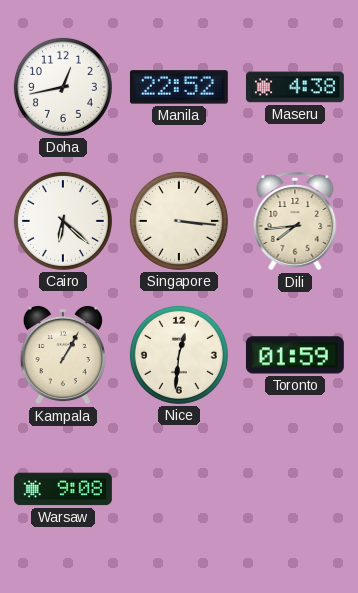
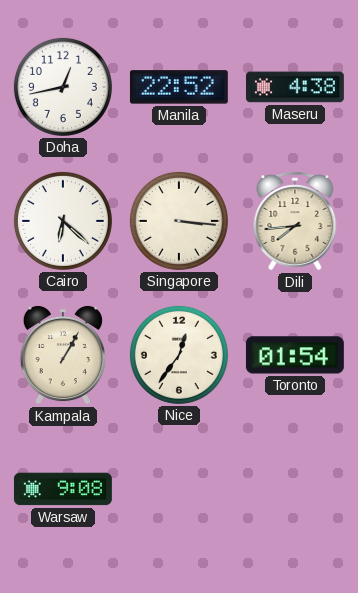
Nice: 12:31 -> 12:36 (179, 355)
Toronto: 01:59 -> 01:54 (295, 355)
